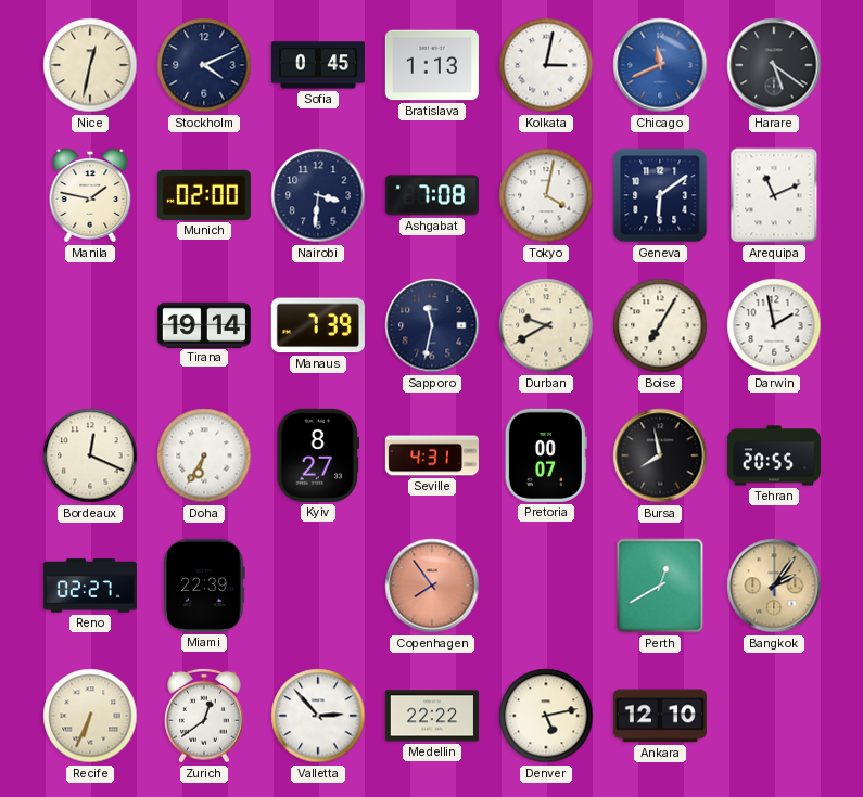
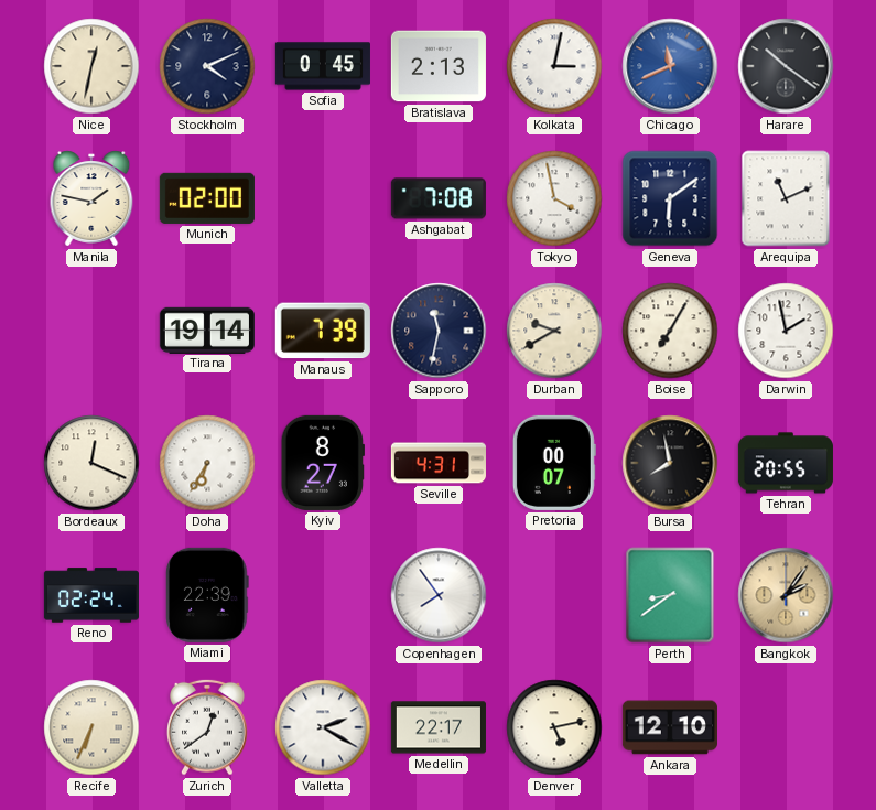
Bratislava: 1:13 -> 2:13 (439, 66)
Harare: 5:21 -> 10:21 (786, 66)
Nairobi: 3:31 -> none (318, 195)
Tokyo: 4:02 -> 3:58 (554, 198)
Reno: 02:27 -> 02:24 (91, 595)
Copenhagen dial: salmon -> white (439, 595)
Perth: 12:40 -> 8:39 (670, 595)
Valletta: 2:53 -> 2:20 (323, 727)
Medellin: 22:22 -> 22:17 (439, 727)
